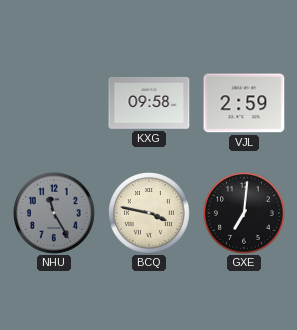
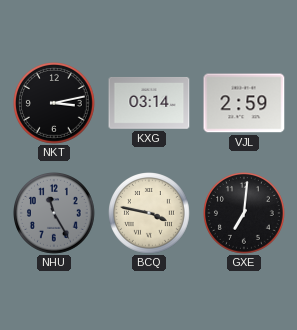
NKT: none -> 3:13 (55, 104)
KXG: 09:58 -> 03:14 (149, 103)
